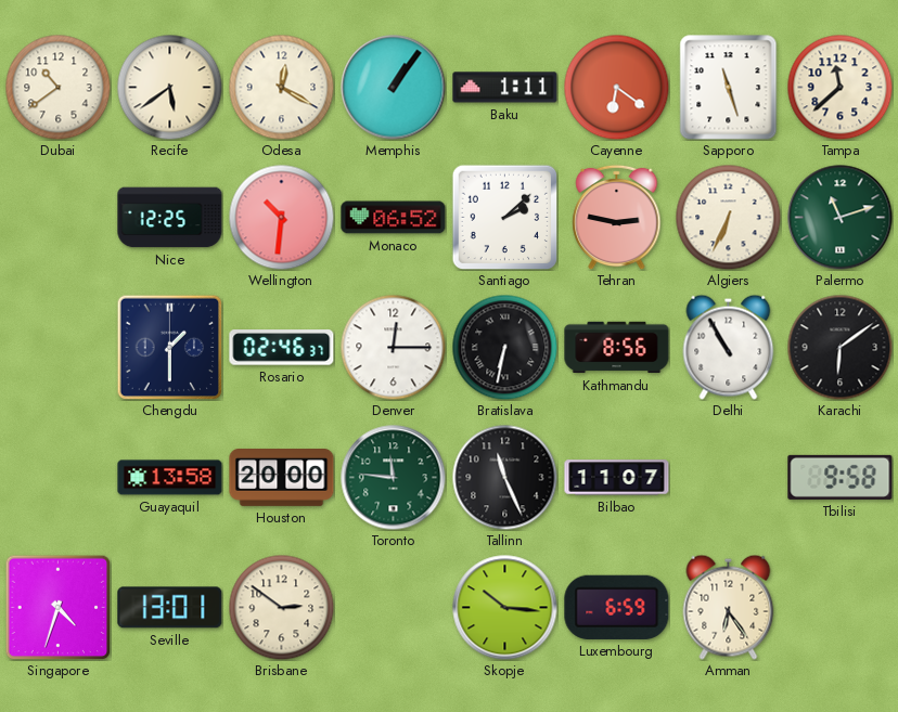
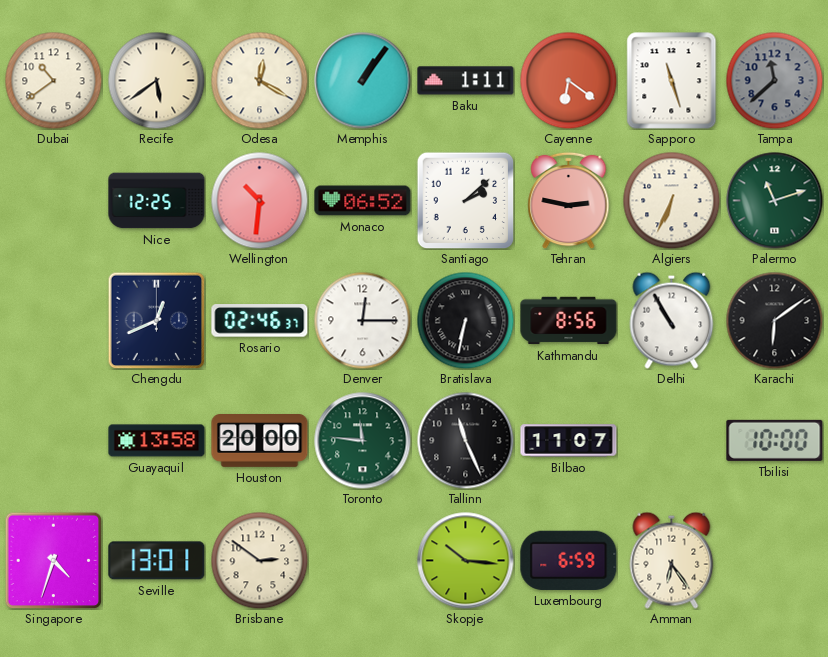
Tampa dial: cream -> grey (774, 80)
Chengdu: 1:30 -> 12:41 (156, 320)
Tbilisi: 9:58 -> 10:00 (775, 440)
